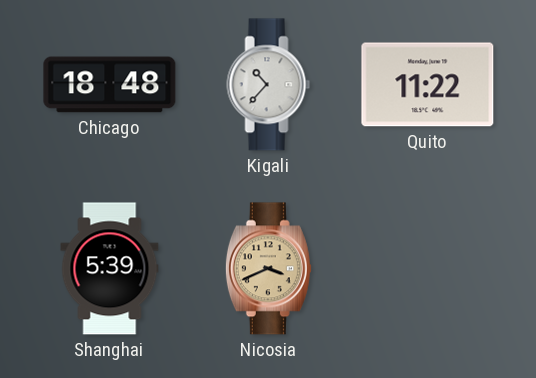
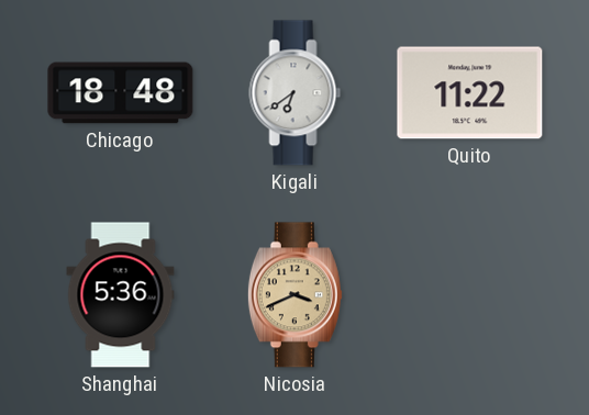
Kigali: 10:37 -> 6:39 (296, 93)
Shanghai: 5:39 -> 5:36 (121, 295)
